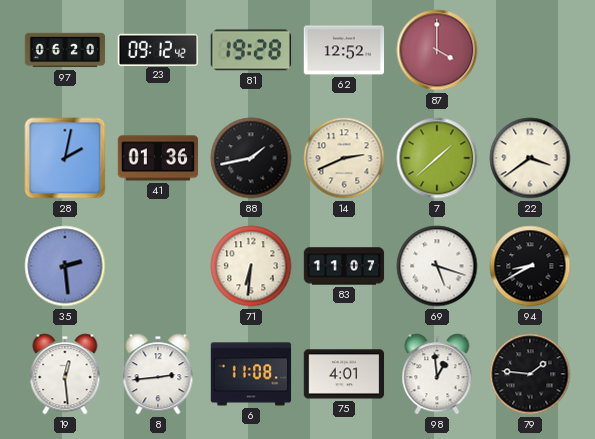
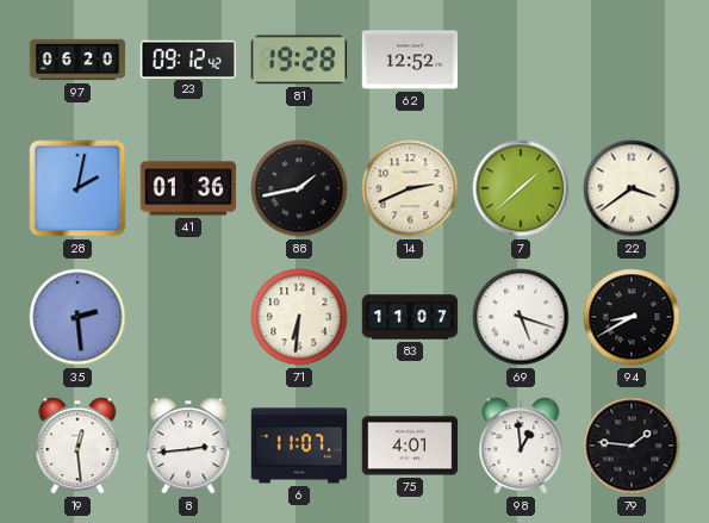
87: 4:00 -> none (437, 50)
6: 11:08 -> 11:07 (299, 446)
